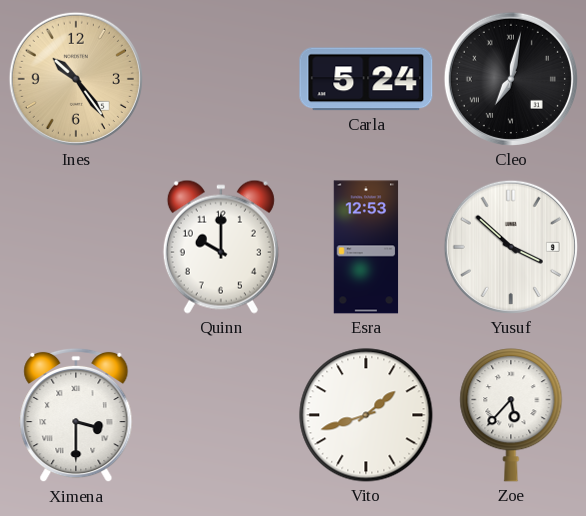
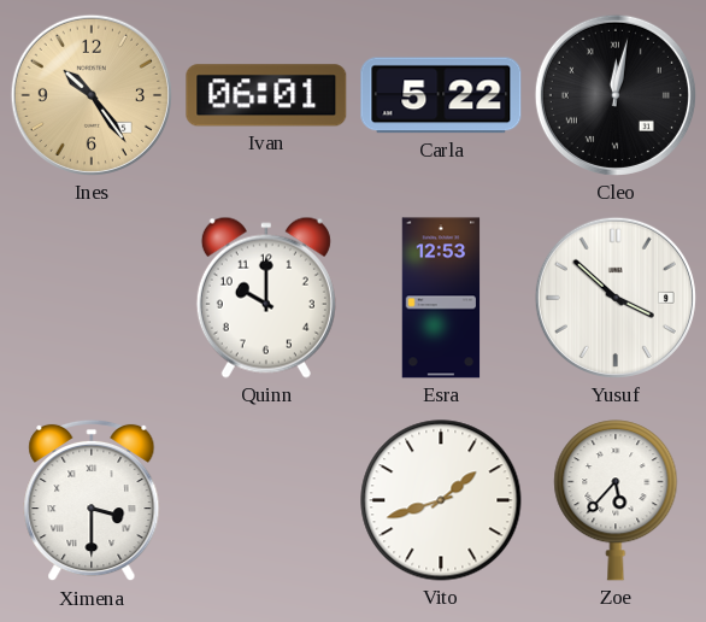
Ivan: none -> 06:01 (266, 95)
Carla: 5:24 -> 5:22 (441, 95)
Cleo: 7:02 -> 12:02 (616, 95)
